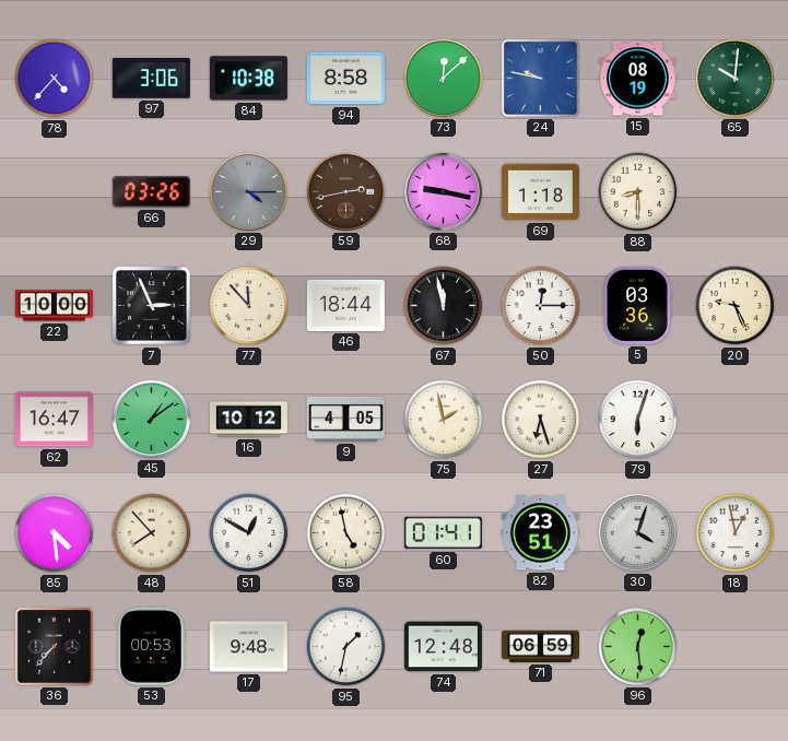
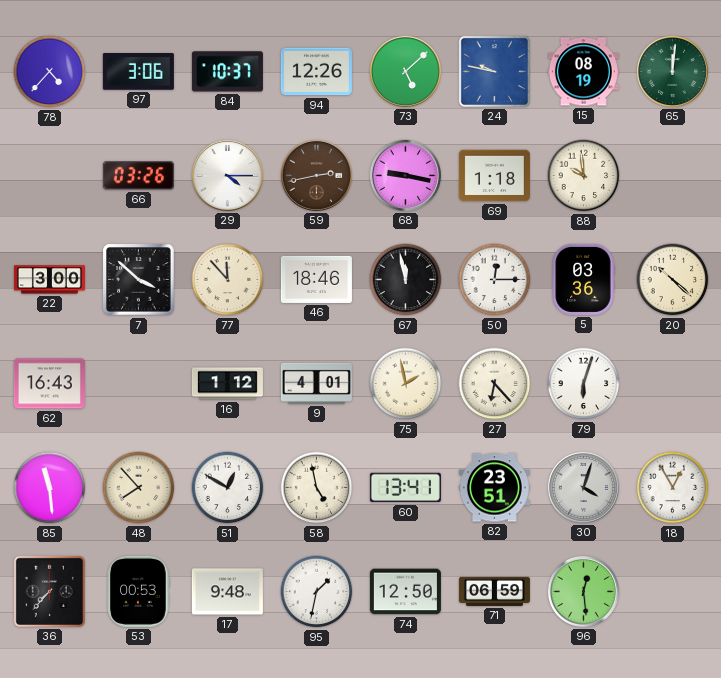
84: 10:38 -> 10:37 (227, 72)
94: 8:58 -> 12:26 (316, 72)
73: 12:08 -> 5:08 (405, 71)
65: 10:01 -> 12:01 (672, 71)
29 dial: grey -> white (227, 175)
88: 8:30 -> 9:59 (584, 176)
22: 10:00 -> 3:00 (49, 280)
7: 2:56 -> 3:52 (139, 280)
46: 18:44 -> 18:46 (316, 279)
20: 9:26 -> 10:22 (673, 280)
62: 16:47 -> 16:43 (49, 384)
45: 1:09 -> none (151, 419)
16: 10:12 -> 1:12 (227, 384)
9: 4:05 -> 4:01 (316, 383)
27: 6:27 -> 6:23 (495, 384)
85: 4:29 -> 11:29 (50, 488)
60: 01:41 -> 13:41 (405, 488)
18: 12:58 -> 12:55 (673, 488)
74: 12:48 -> 12:50 (405, 592)
